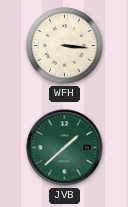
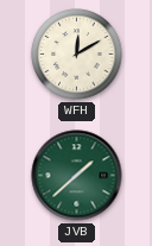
WFH: 3:16 -> 12:10 (77, 55)
